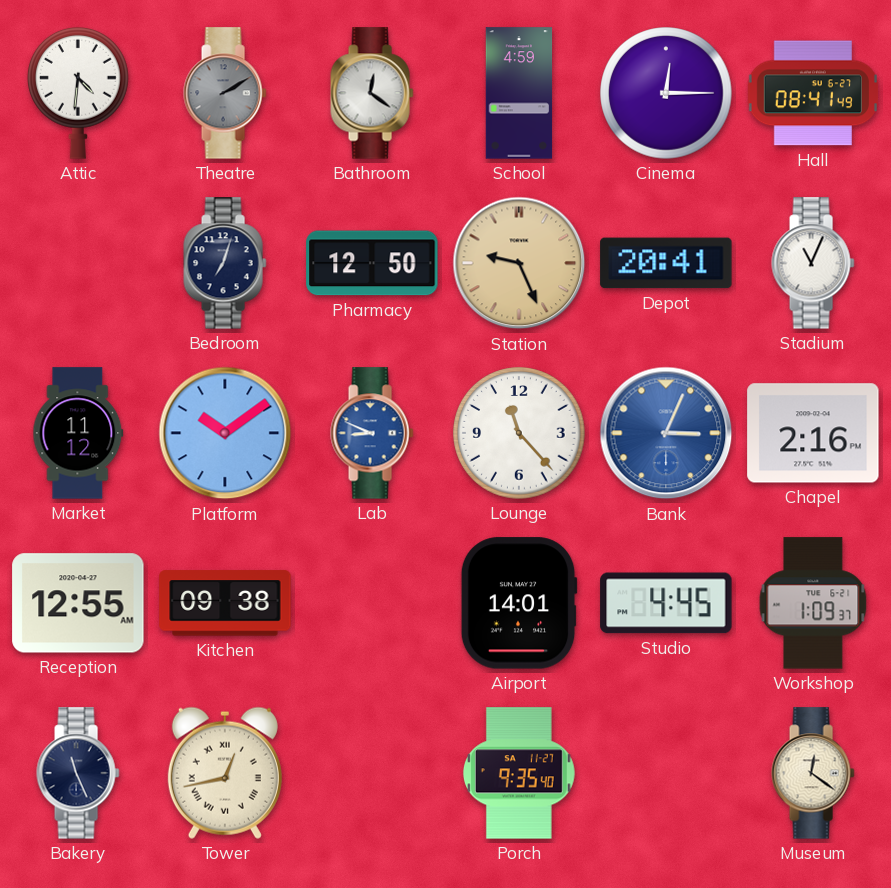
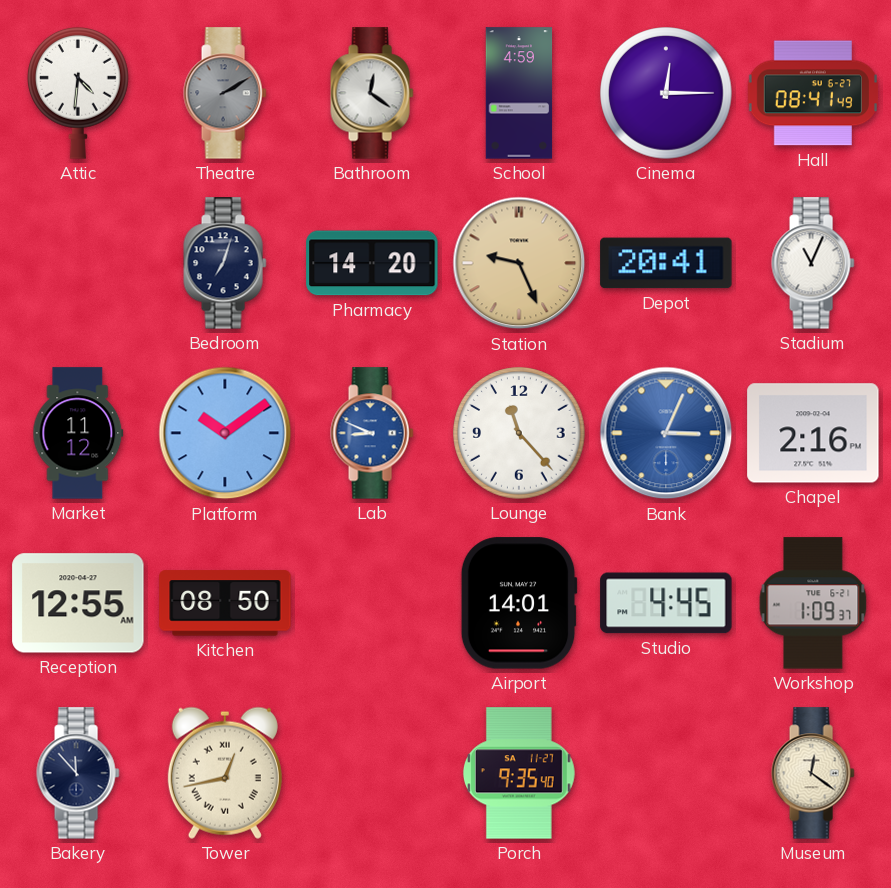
Pharmacy: 12:50 -> 14:20 (372, 263)
Kitchen: 09:38 -> 08:50 (225, 603)
Bakery: 11:26 -> 11:53 (78, 773)
